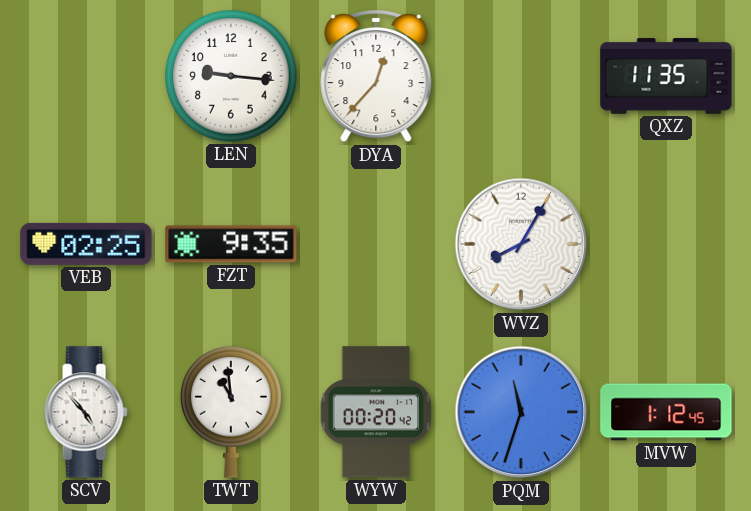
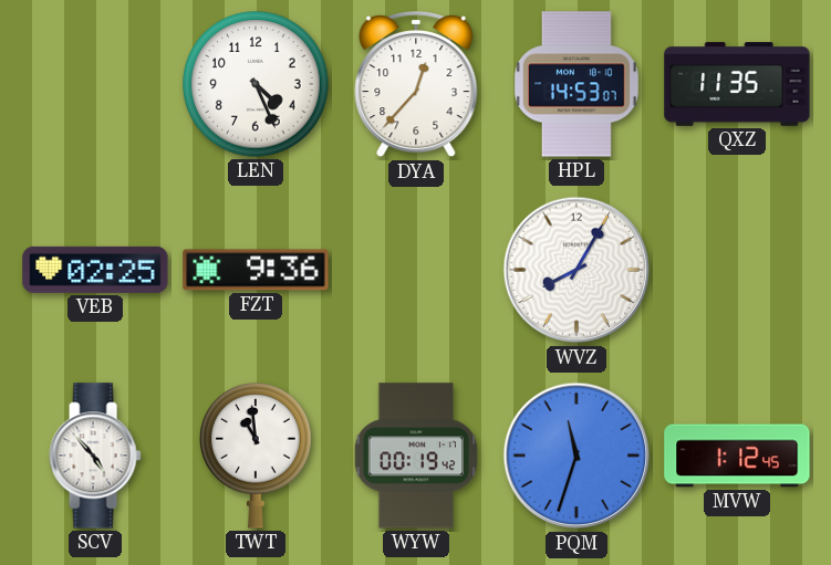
LEN: 9:16 -> 4:26 (256, 84)
HPL: none -> 14:53 (576, 84)
FZT: 9:35 -> 9:36 (256, 270)
WYW: 00:20 -> 00:19 (415, 456)
